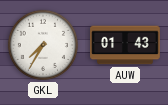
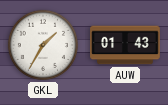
GKL: 7:35 -> 1:35 (43, 45)
